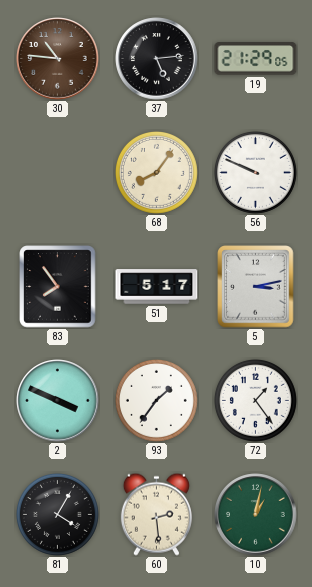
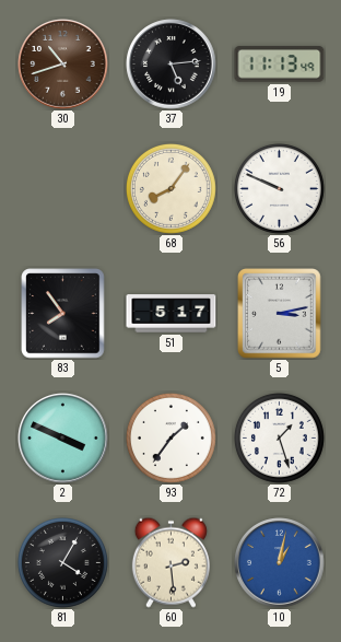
30: 10:46 -> 10:42 (63, 65)
19: 21:29 -> 11:13 (280, 65)
72: 1:24 -> 1:27 (279, 437)
10 dial: green -> blue (280, 563)
